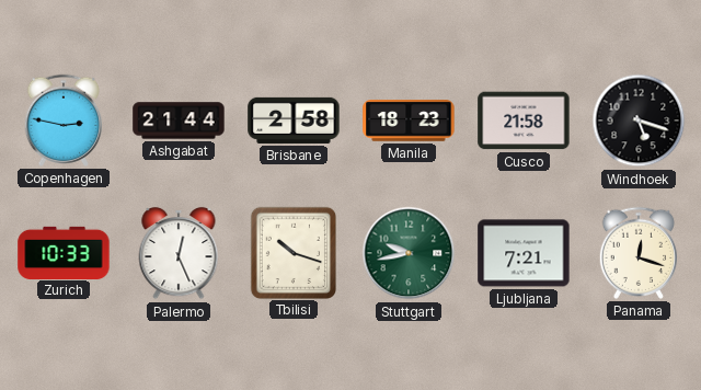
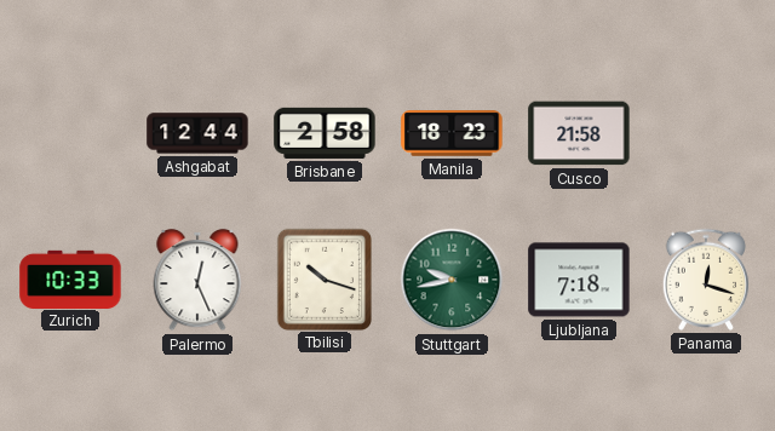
Copenhagen: 2:47 -> none (62, 121)
Ashgabat: 21:44 -> 12:44 (197, 133)
Windhoek: 5:18 -> none (639, 121)
Ljubljana: 7:21 -> 7:18 (579, 280)
